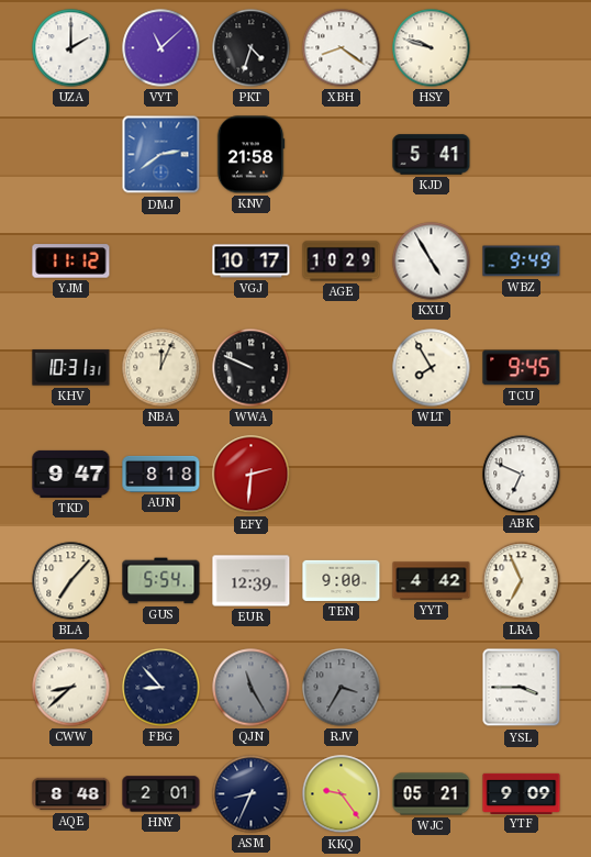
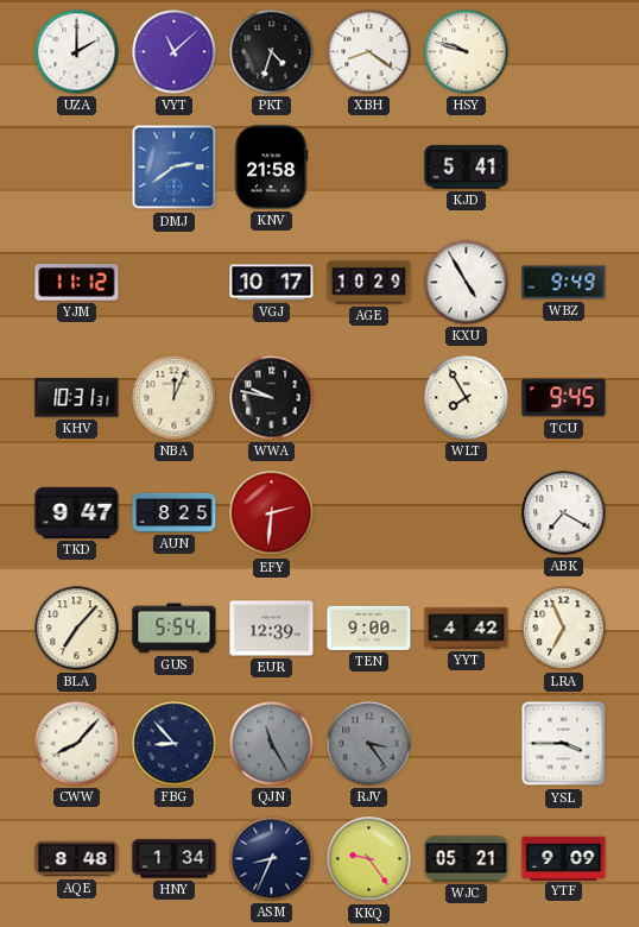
WWA: 9:49 -> 9:47 (272, 398)
AUN: 8:18 -> 8:25 (175, 512)
ABK: 6:49 -> 7:20 (564, 513)
CWW: 8:38 -> 8:07 (77, 744)
RJV: 3:35 -> 3:24 (369, 744)
HNY: 2:01 -> 1:34 (175, 859)
